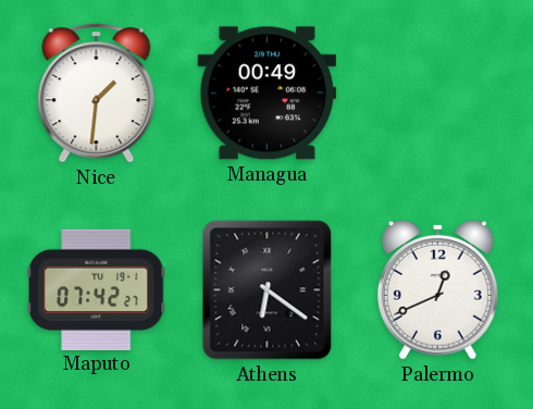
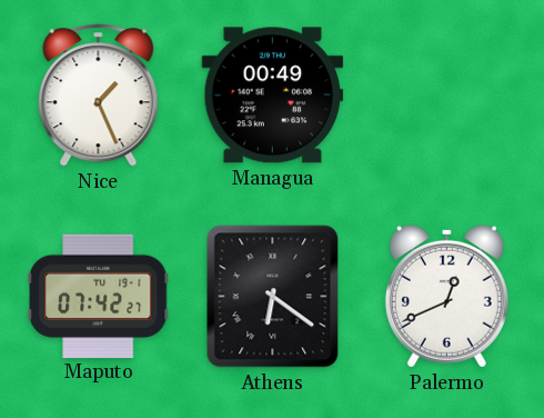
Nice: 1:31 -> 1:26 (99, 96)
